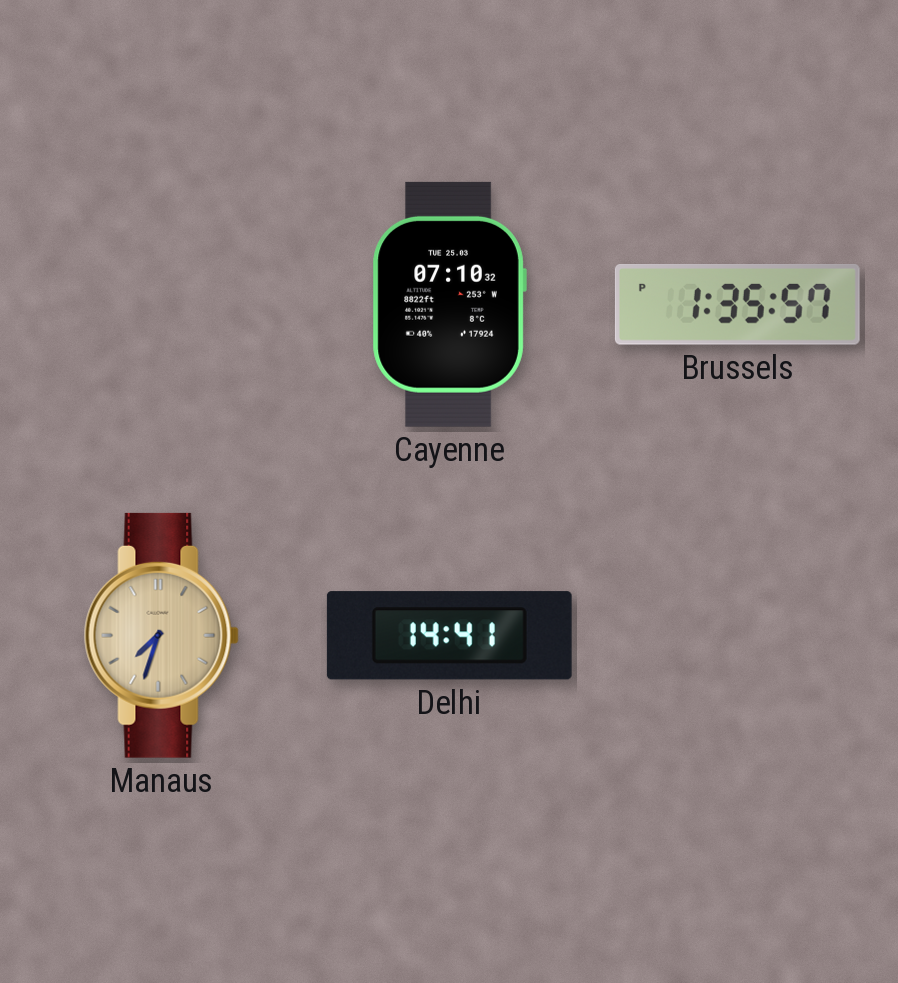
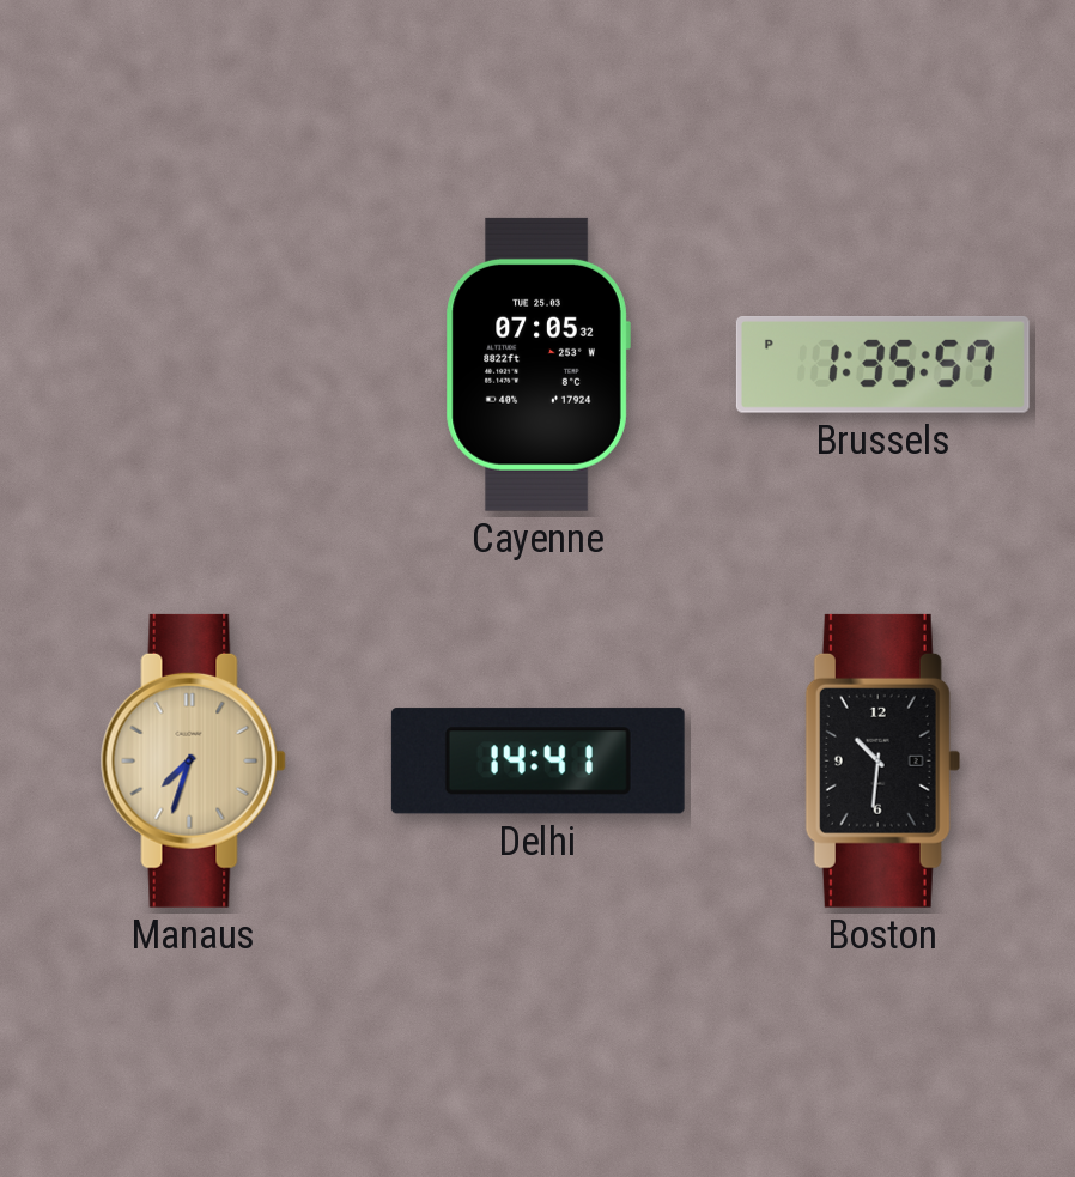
Cayenne: 07:10 -> 07:05 (537, 364)
Boston: none -> 10:31 (882, 760)
